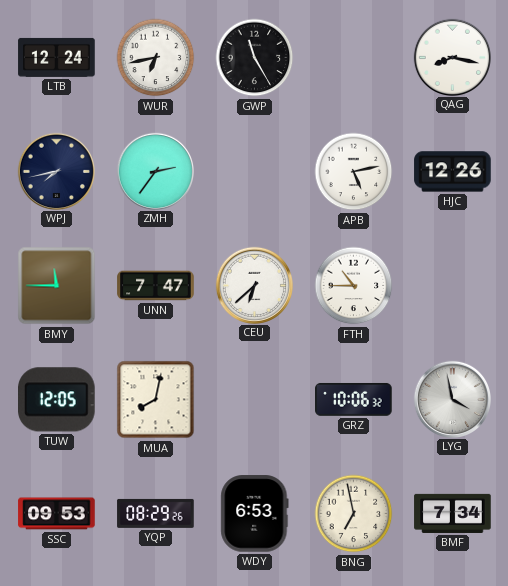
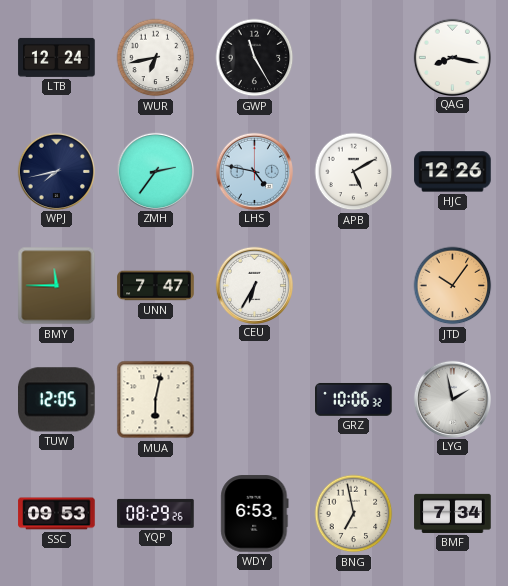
LHS: none -> 4:47 (254, 171)
APB: 5:13 -> 5:10 (354, 172)
CEU: 6:38 -> 6:35 (254, 285)
FTH: 10:45 -> none (354, 286)
JTD: none -> 10:06 (453, 286)
MUA: 8:02 -> 6:02 (156, 400)
LYG: 3:58 -> 1:58 (452, 399)
